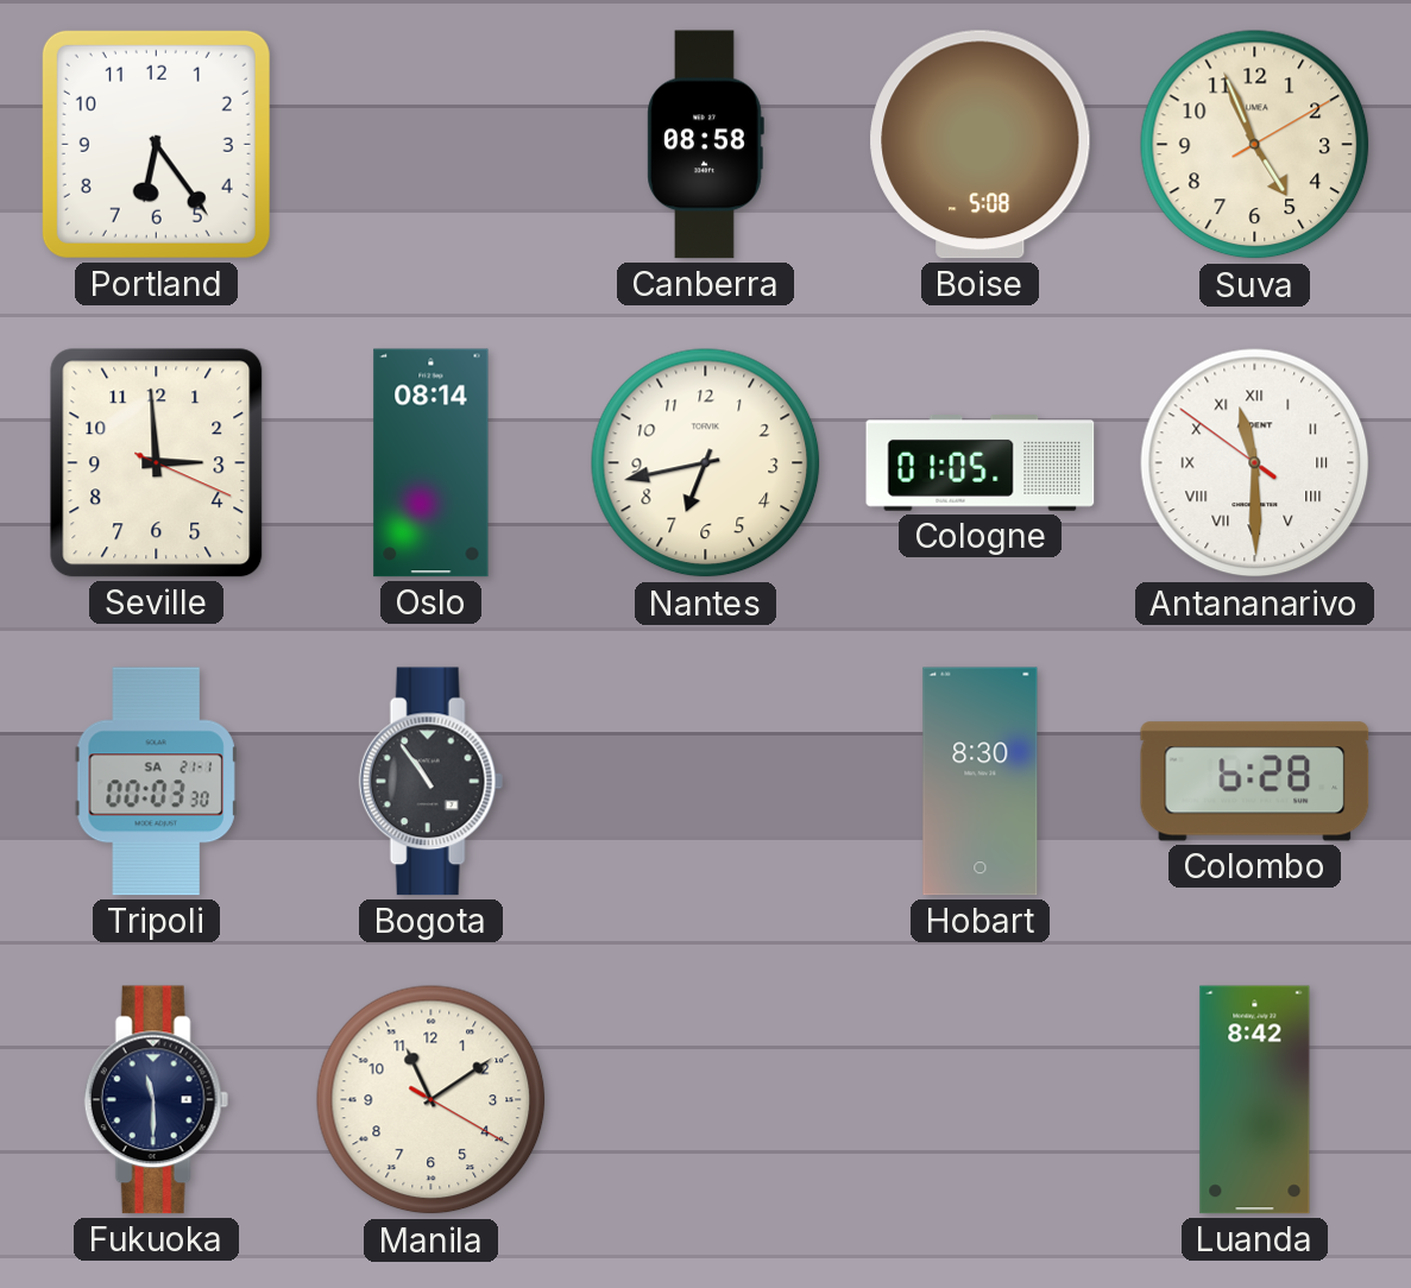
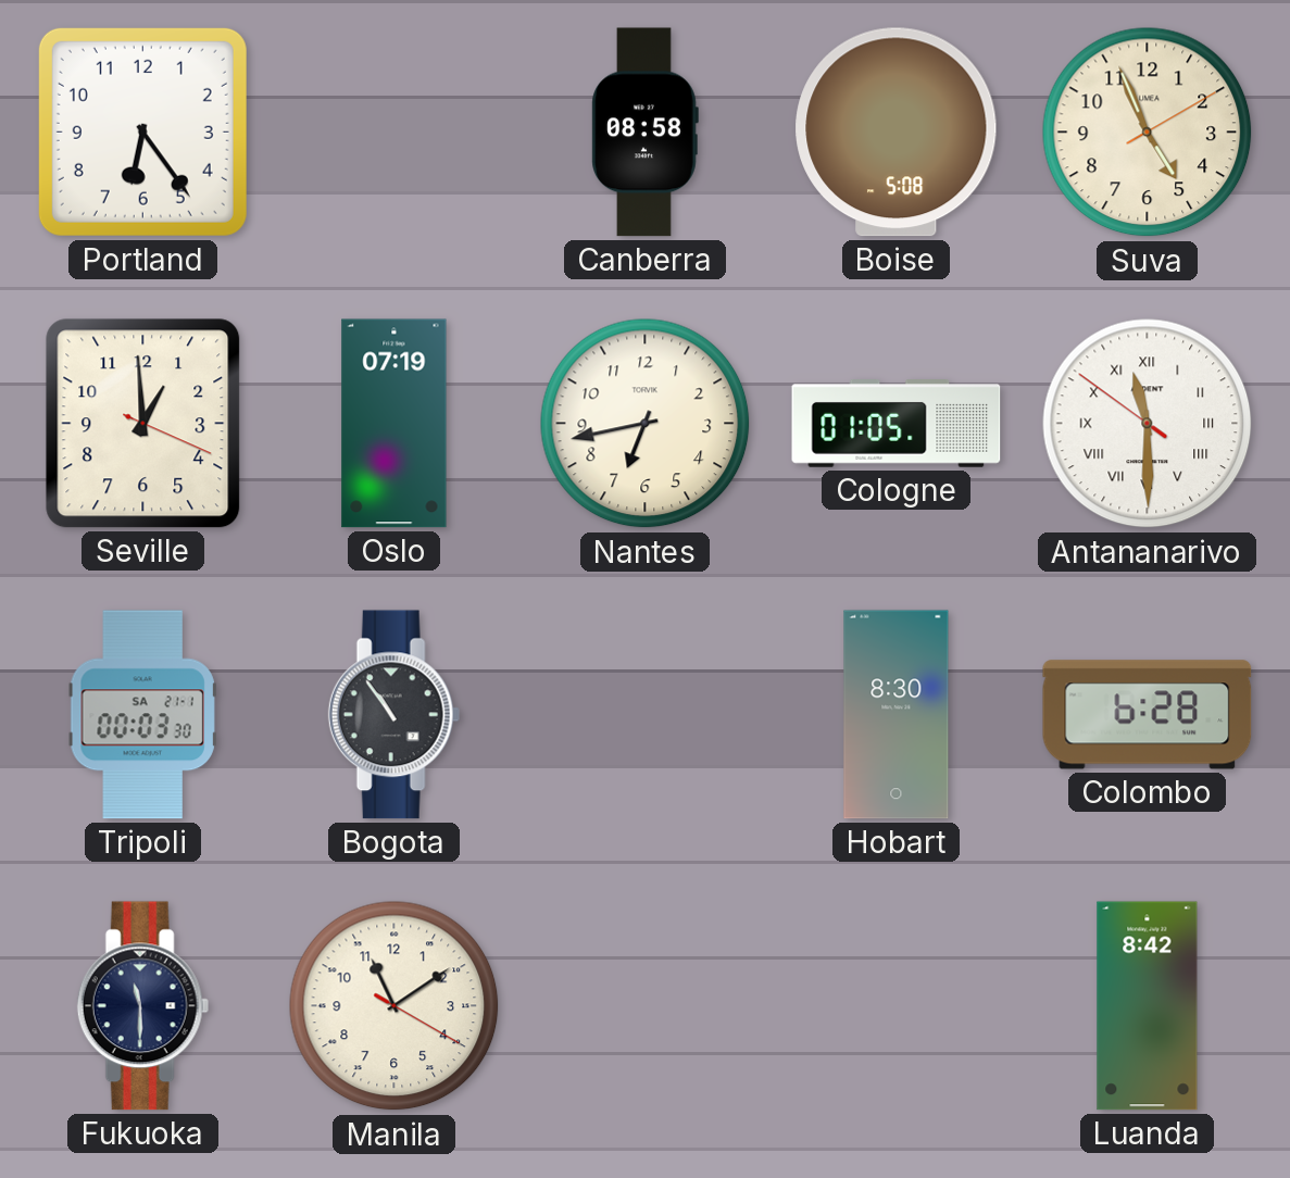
Seville: 2:59 -> 12:59 (143, 424)
Oslo: 08:14 -> 07:19 (394, 424)
